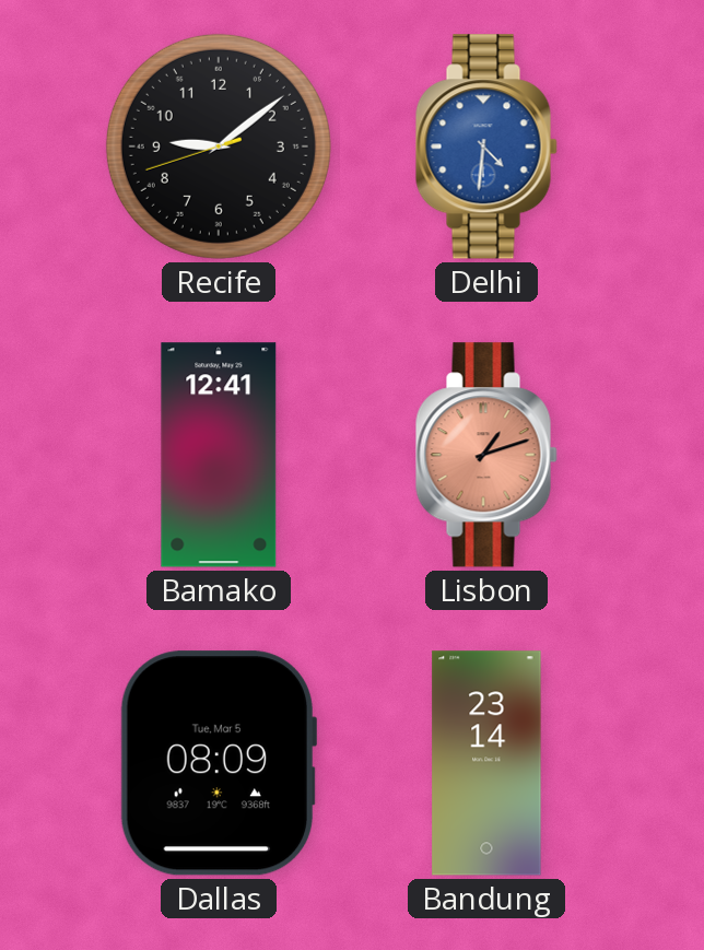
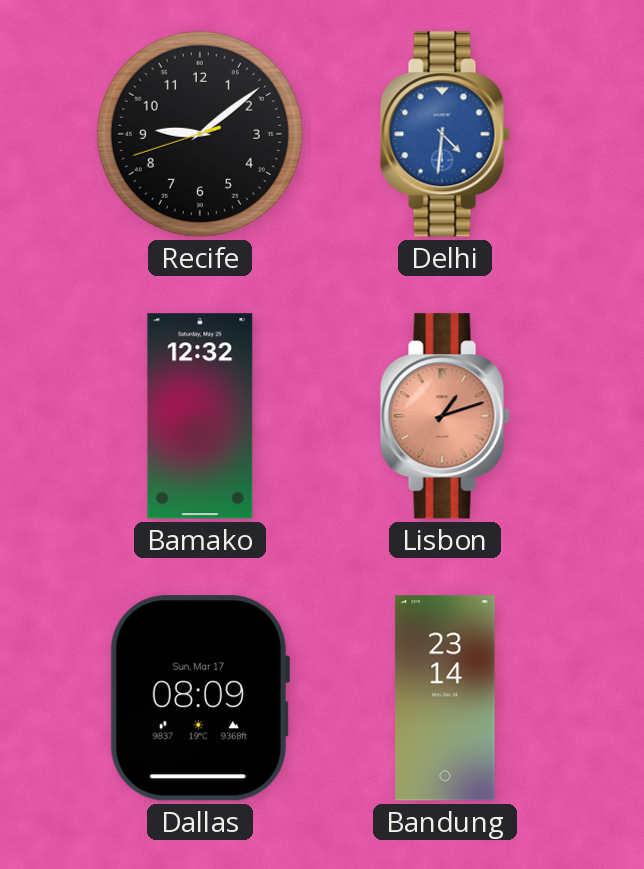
Bamako: 12:41 -> 12:32 (200, 416)
Dallas date: Tue, Mar 5 -> Sun, Mar 17 (200, 698)
